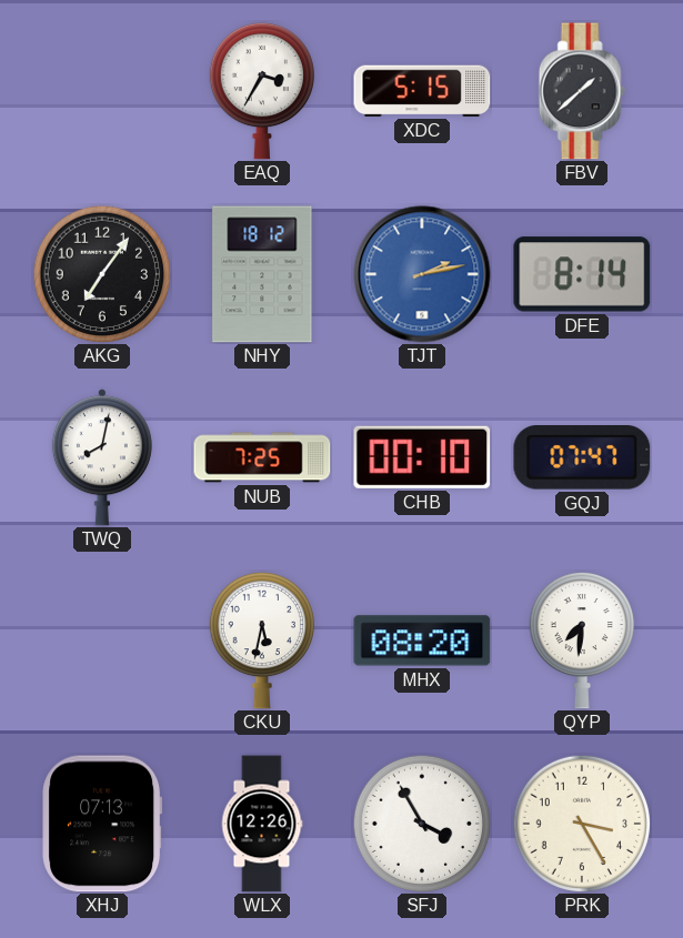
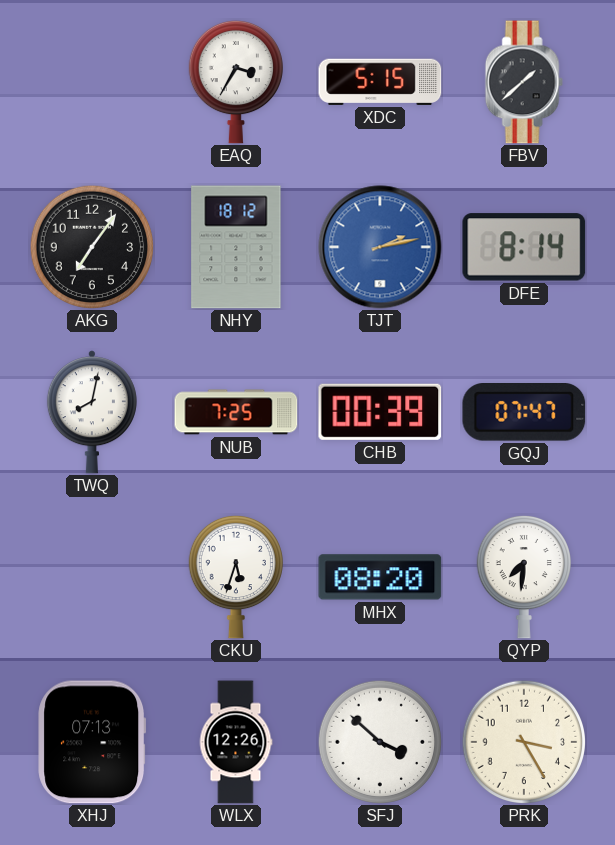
CHB: 00:10 -> 00:39 (380, 412)
CKU: 5:32 -> 5:33 (236, 577)
SFJ: 3:55 -> 3:52 (380, 741)
